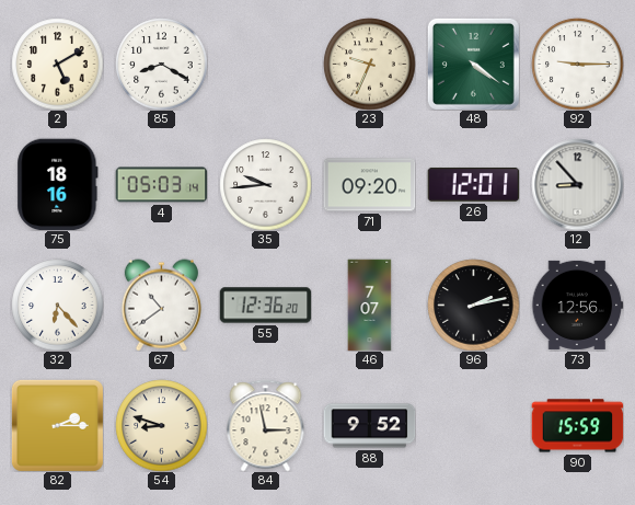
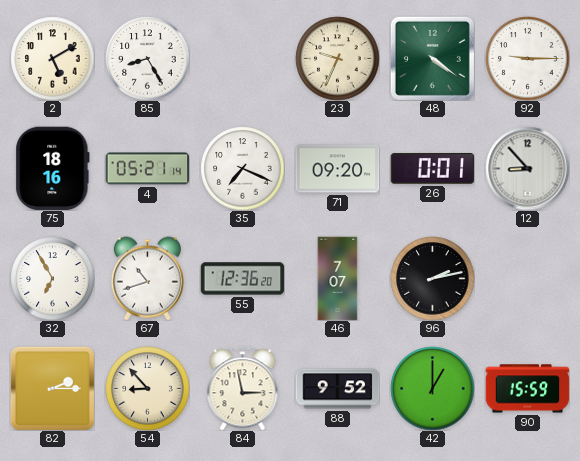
85: 8:20 -> 8:25 (147, 58)
4: 05:03 -> 05:21 (147, 169)
35: 9:44 -> 7:19 (242, 168)
26: 12:01 -> 0:01 (432, 168)
32: 6:23 -> 6:55 (52, 278)
67: 10:39 -> 10:42 (147, 278)
73: 12:56 -> none (577, 305)
54: 8:48 -> 8:53 (147, 388)
42: none -> 1:00 (432, 388)
